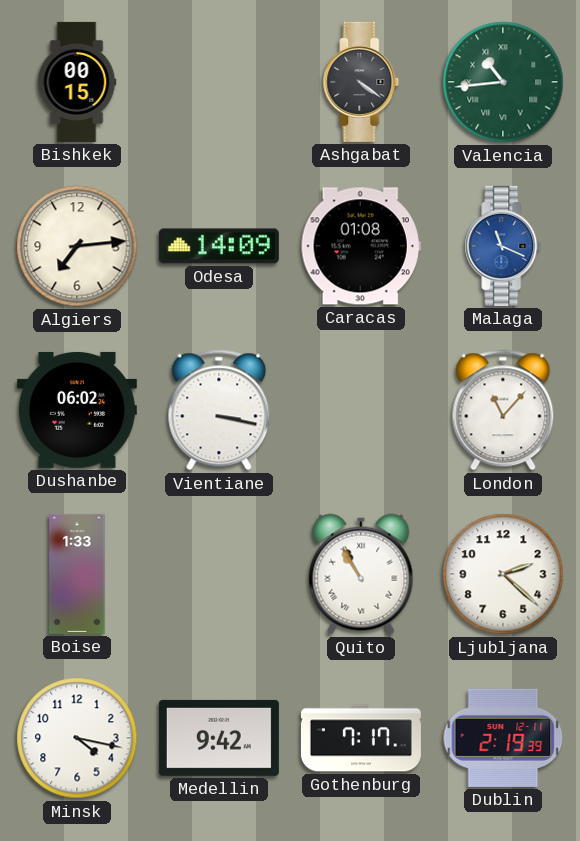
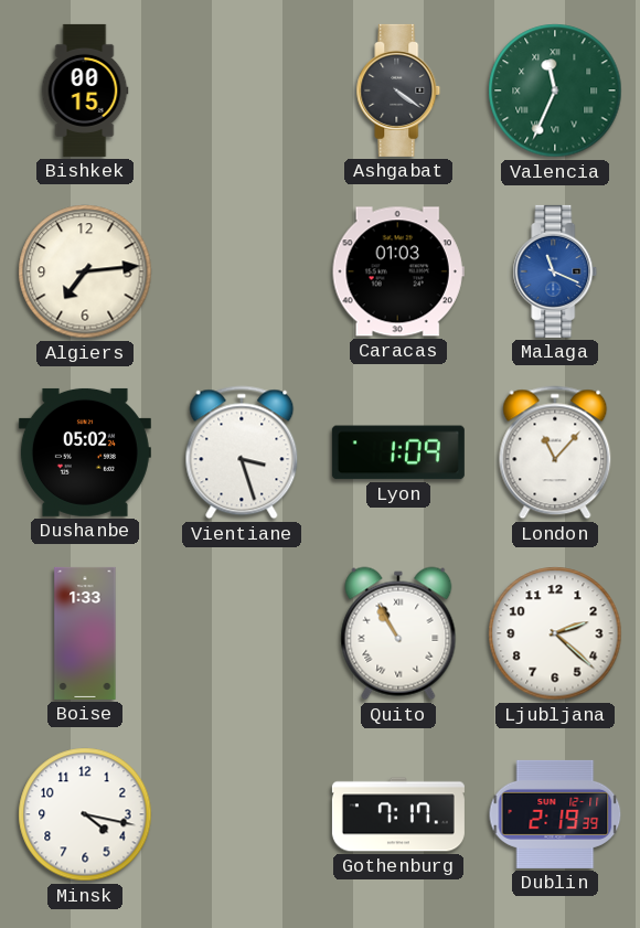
Valencia: 10:44 -> 11:34 (555, 90)
Odesa: 14:09 -> none (219, 246)
Caracas: 01:08 -> 01:03 (398, 271)
Dushanbe: 06:02 -> 05:02 (85, 452)
Vientiane: 3:17 -> 3:27 (242, 452)
Lyon: none -> 1:09 (398, 452)
Medellin: 9:42 -> none (219, 738)
